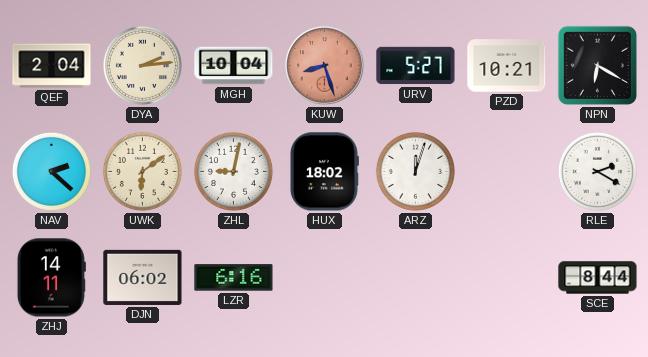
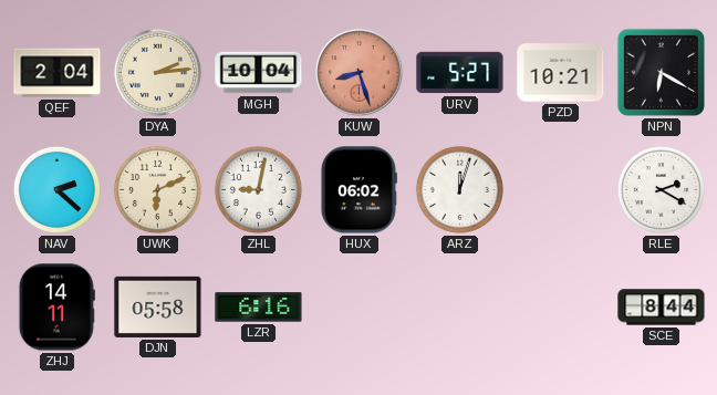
UWK: 6:09 -> 6:11 (157, 189)
HUX: 18:02 -> 06:02 (358, 190)
DJN: 06:02 -> 05:58 (158, 306)
